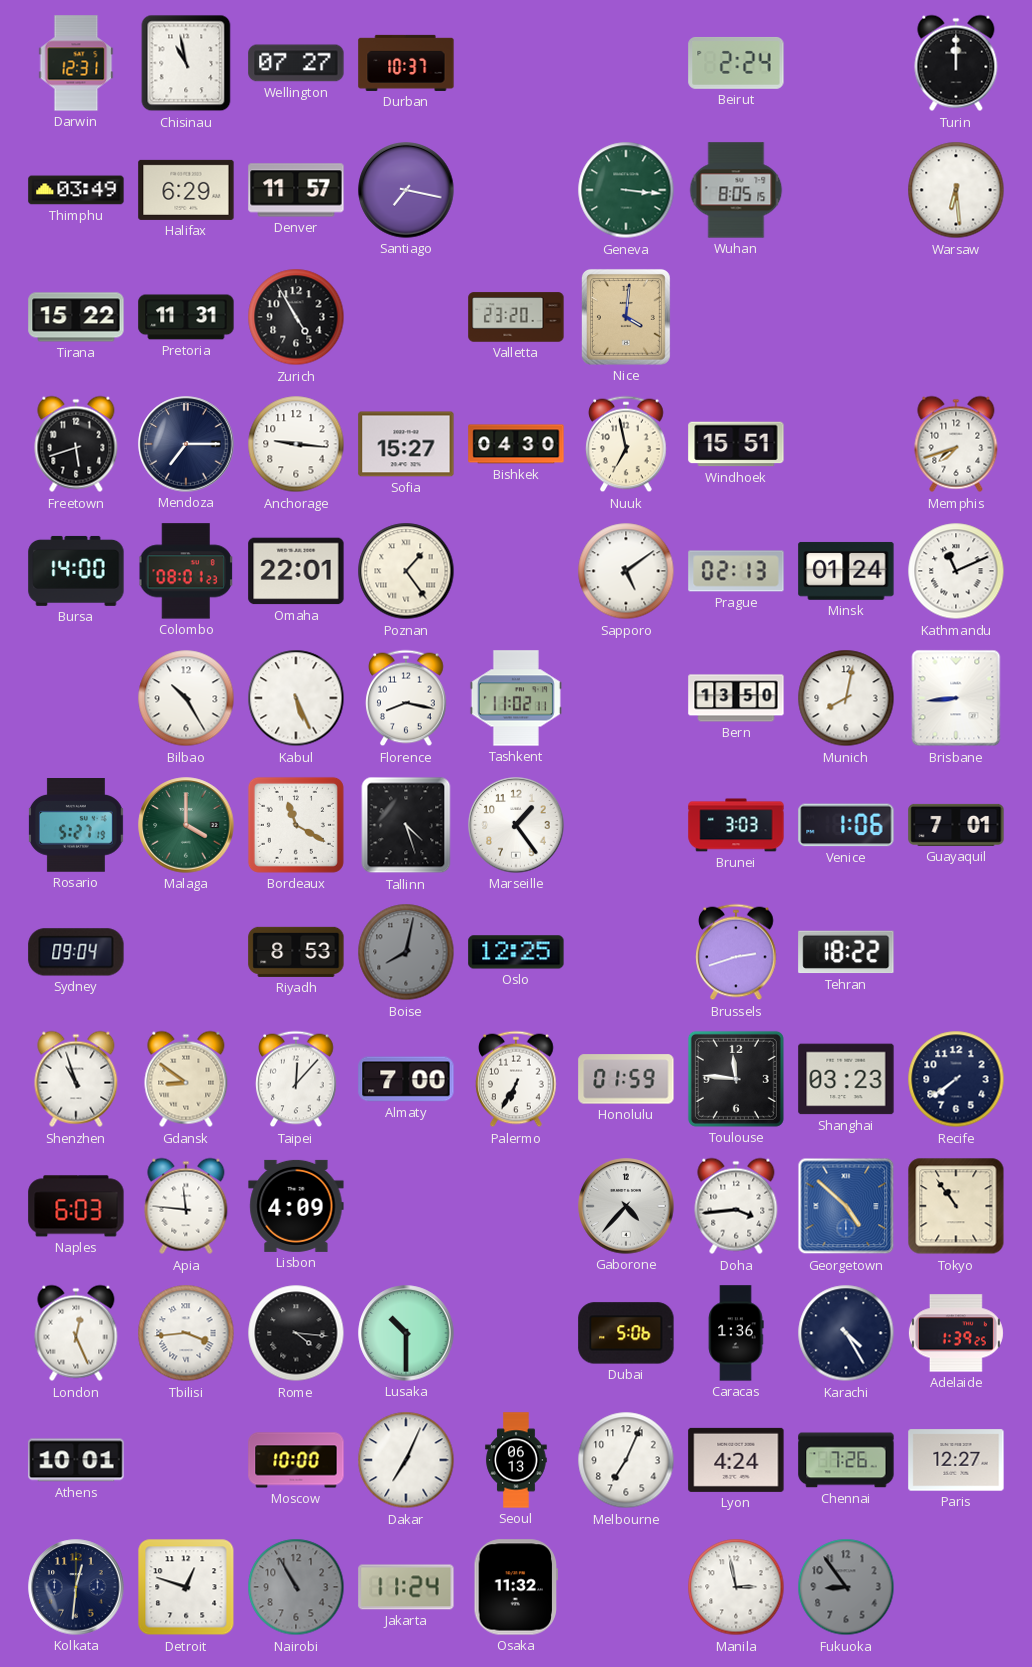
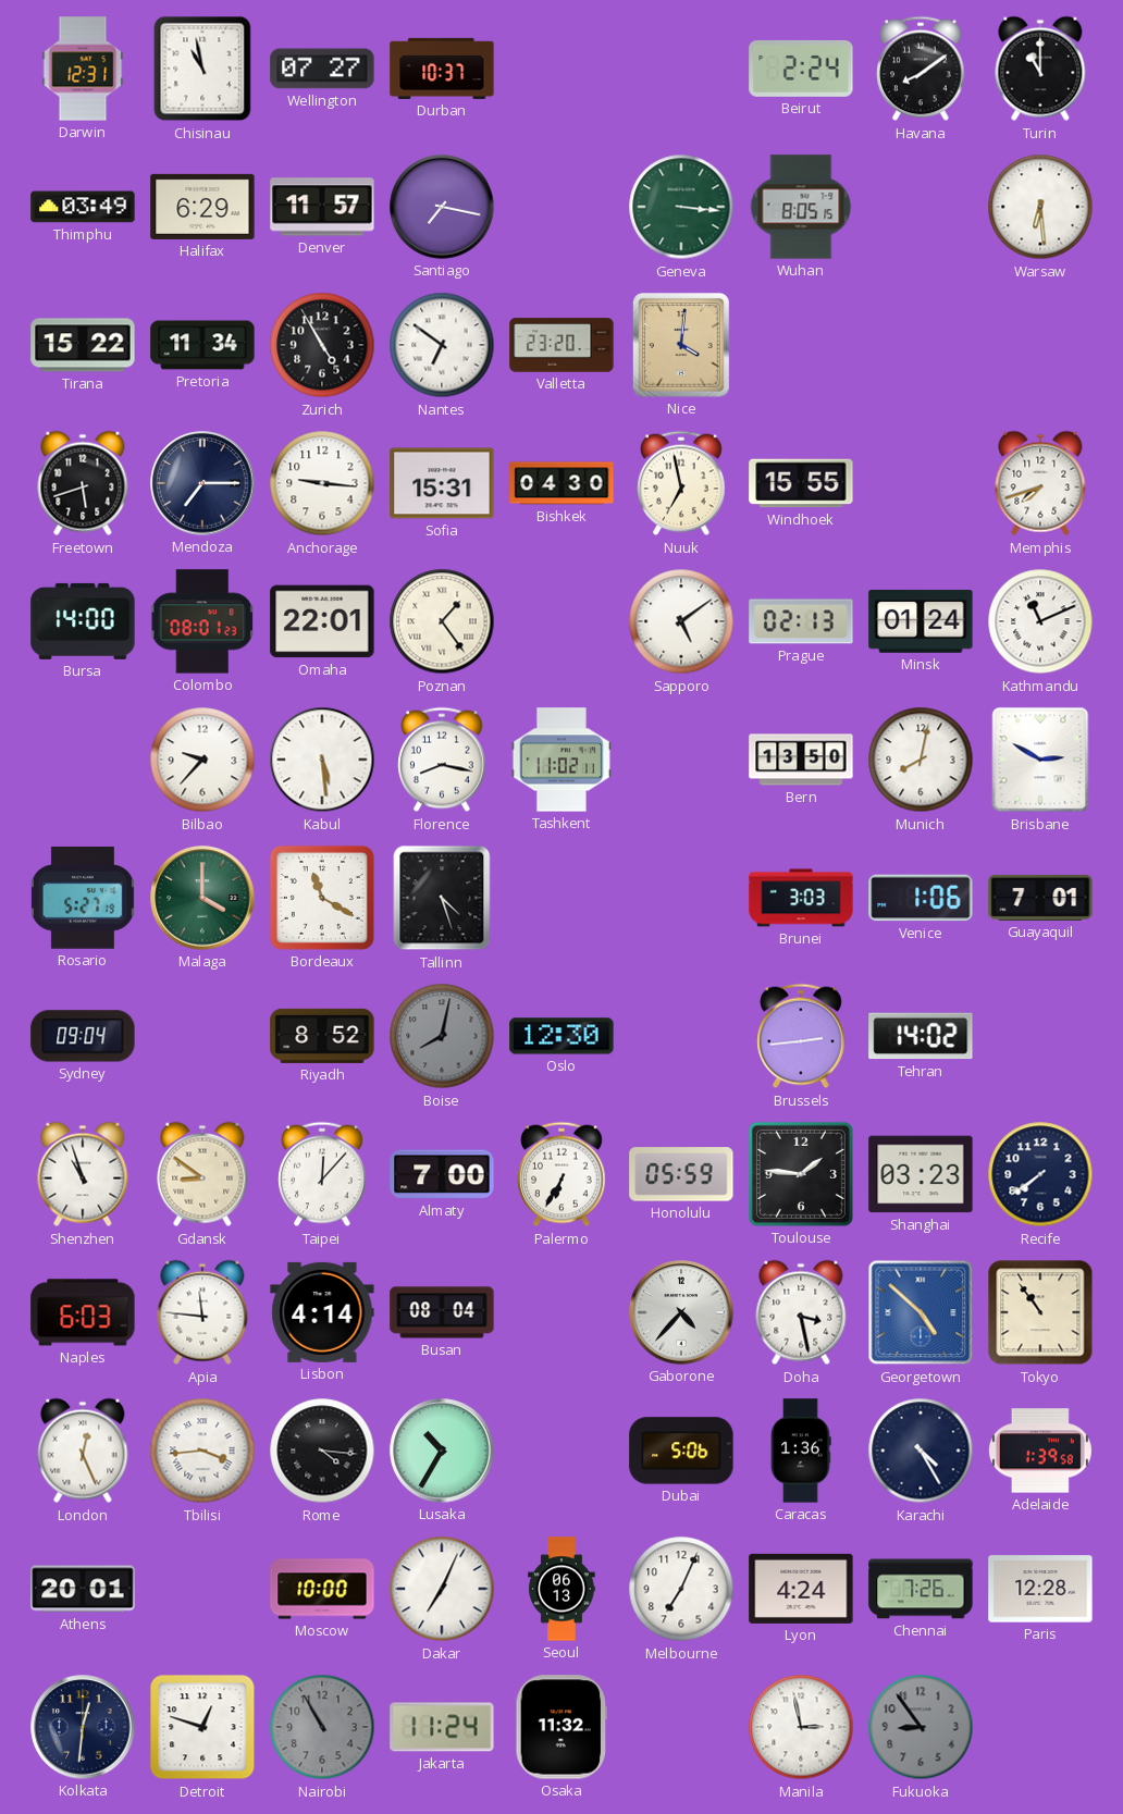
Havana: none -> 8:09 (921, 69)
Turin: 12:00 -> 11:00 (1040, 69)
Pretoria: 11:31 -> 11:34 (202, 345)
Nantes: none -> 6:51 (442, 345)
Sofia: 15:27 -> 15:31 (442, 483)
Windhoek: 15:51 -> 15:55 (801, 483)
Bilbao: 10:25 -> 9:37 (202, 760)
Kabul: 5:26 -> 5:29 (322, 760)
Brisbane: 8:44 -> 2:50 (1040, 760)
Marseille: 1:24 -> none (516, 825)
Riyadh: 8:53 -> 8:52 (322, 1036)
Oslo: 12:25 -> 12:30 (561, 1036)
Brussels: 2:42 -> 2:44 (801, 1036)
Tehran: 18:22 -> 14:02 (921, 1036)
Honolulu: 01:59 -> 05:59 (681, 1174)
Toulouse: 11:46 -> 1:46 (801, 1174)
Lisbon: 4:09 -> 4:14 (322, 1312)
Busan: none -> 08:04 (442, 1312)
Doha: 3:44 -> 3:28 (801, 1312)
Lusaka: 10:30 -> 10:35 (442, 1451)
Adelaide: 1:39:25 -> 1:39:58 (1040, 1451)
Athens: 10:01 -> 20:01 (83, 1589)
Paris: 12:27 -> 12:28 (1040, 1589)
